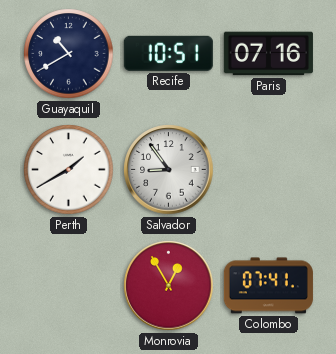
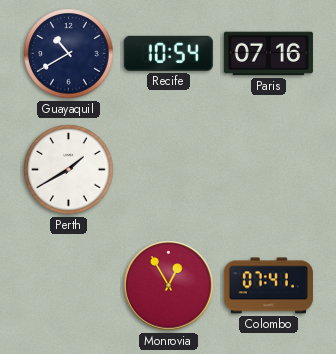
Recife: 10:51 -> 10:54 (168, 53)
Salvador: 8:54 -> none (169, 170)
